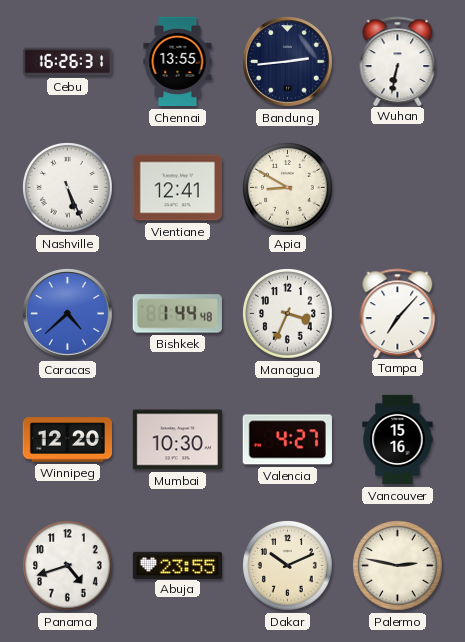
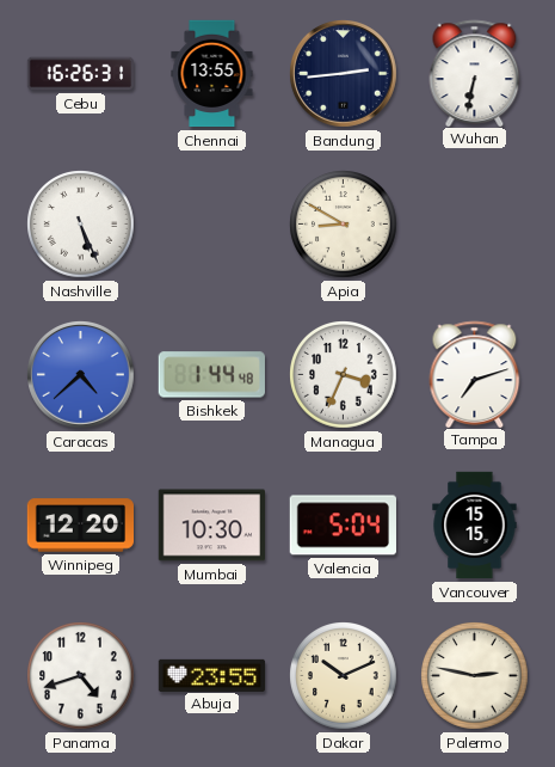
Vientiane: 12:41 -> none (177, 188)
Tampa: 7:07 -> 7:12 (475, 374)
Valencia: 4:27 -> 5:04 (343, 526)
Vancouver: 15:16 -> 15:15 (475, 526)
